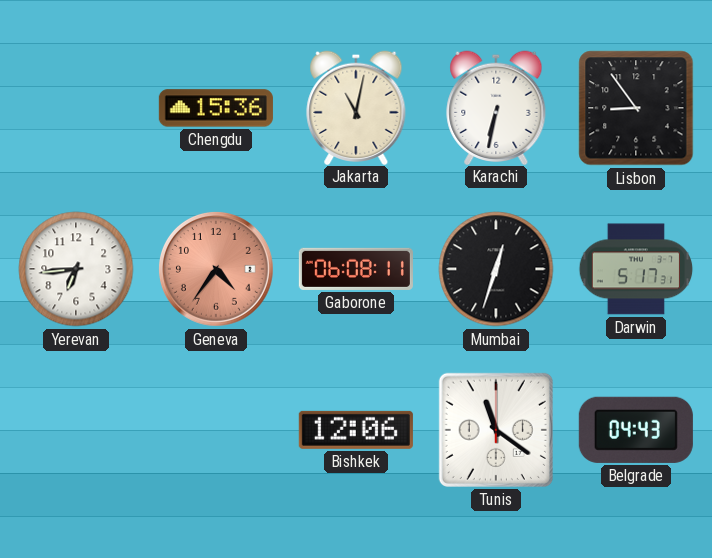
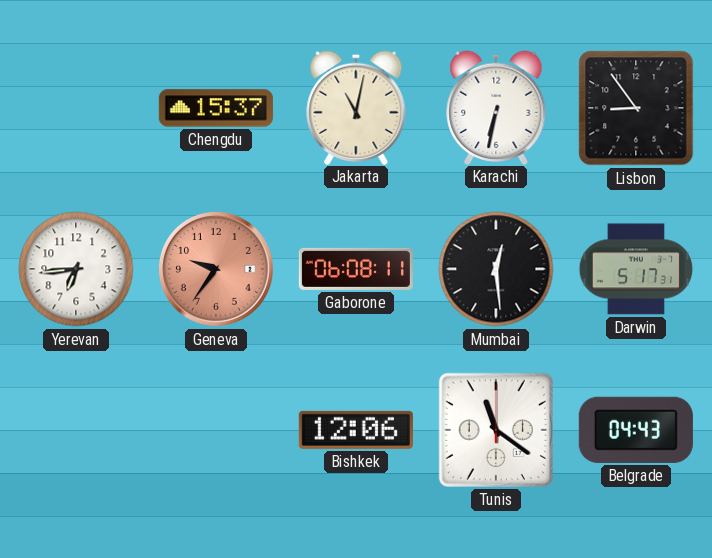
Chengdu: 15:36 -> 15:37 (216, 108)
Geneva: 4:36 -> 9:36 (216, 269)
Mumbai: 12:33 -> 12:29 (496, 269)
